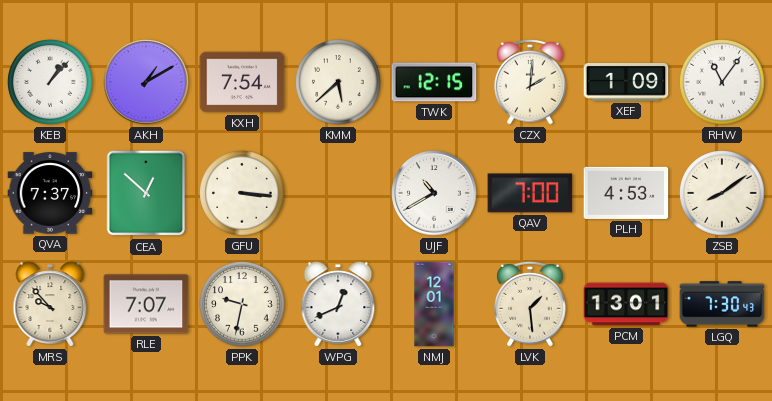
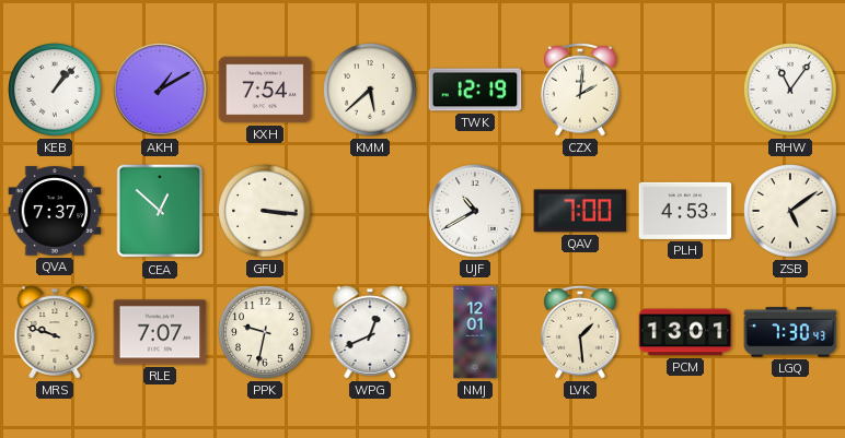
TWK: 12:15 -> 12:19 (475, 90)
XEF: 1:09 -> none (626, 83)
ZSB: 8:09 -> 5:09 (790, 211)
MRS: 9:53 -> 9:48 (55, 332)
